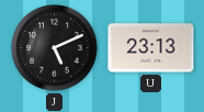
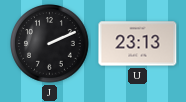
J: 5:11 -> 2:11 (50, 44)
